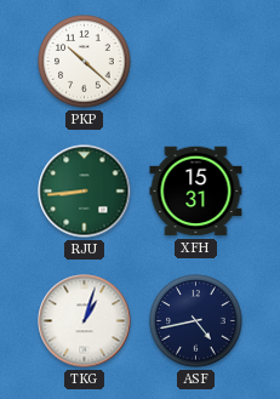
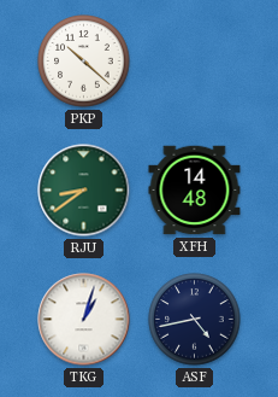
RJU: 8:44 -> 8:39 (84, 191)
XFH: 15:31 -> 14:48 (195, 191)
